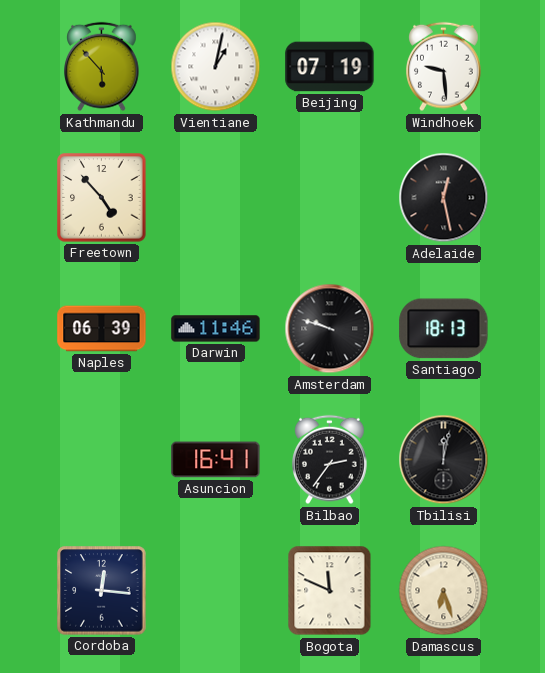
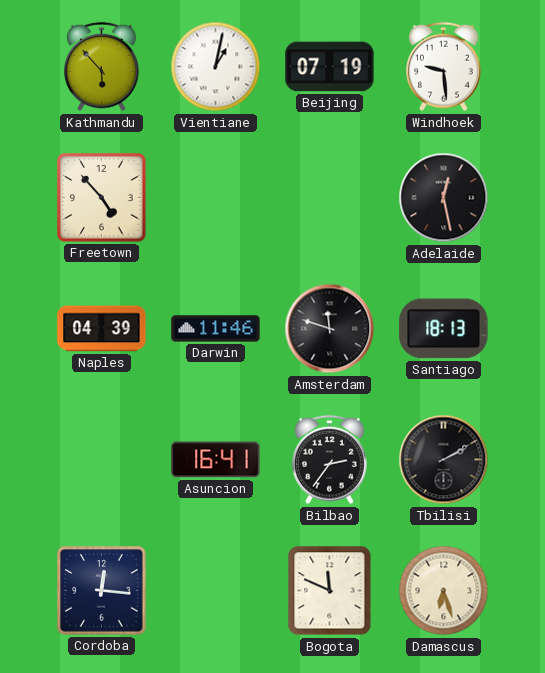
Naples: 06:39 -> 04:39 (102, 329)
Amsterdam: 9:48 -> 11:48 (330, 329)
Tbilisi: 12:02 -> 2:10 (444, 460)
